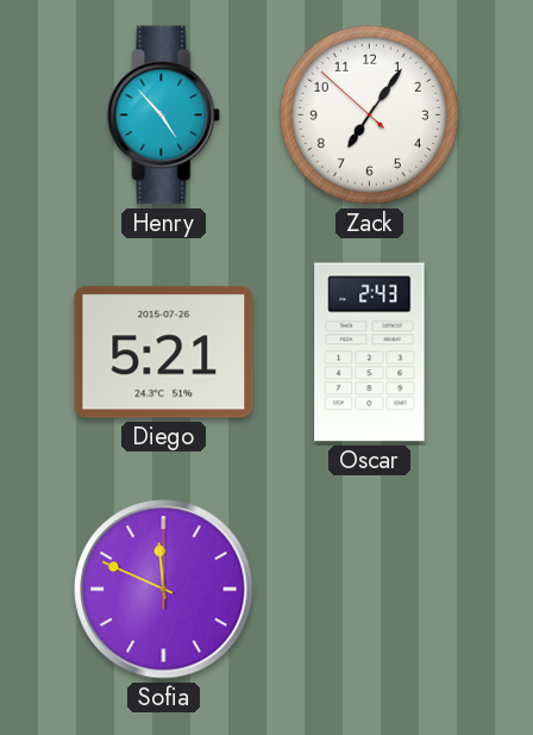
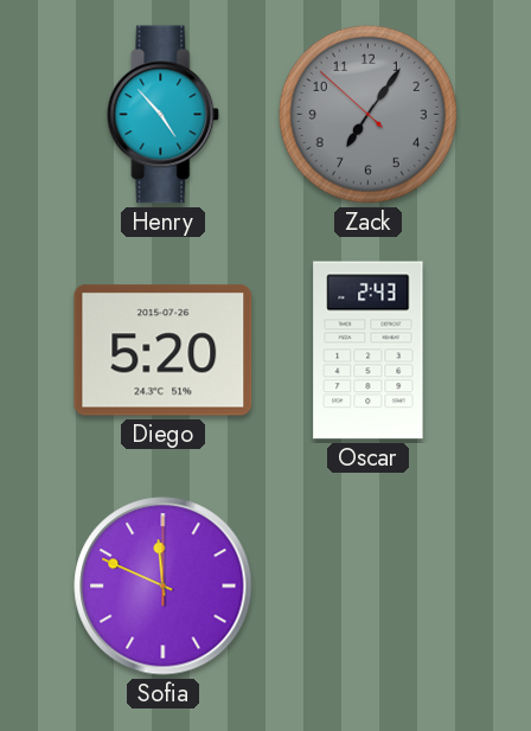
Zack dial: white -> grey (367, 114)
Diego: 5:21 -> 5:20 (164, 351)
